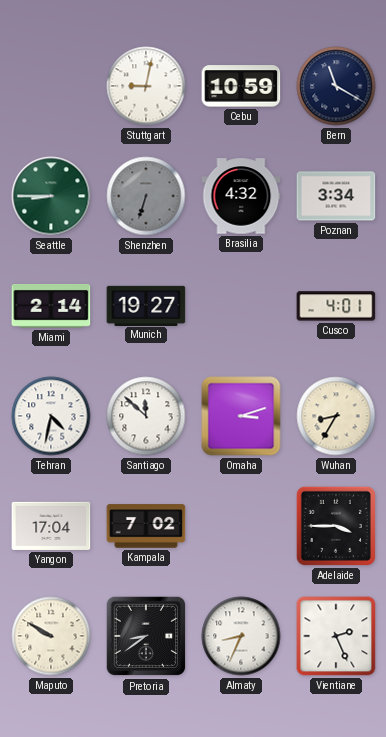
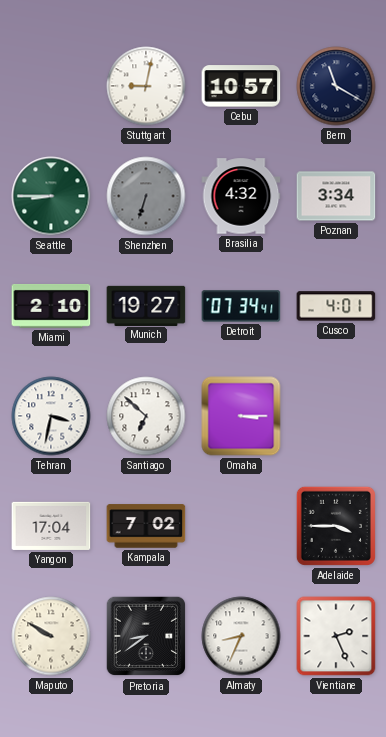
Cebu: 10:59 -> 10:57 (241, 86)
Miami: 2:14 -> 2:10 (51, 306)
Detroit: none -> 07:34 (241, 306)
Tehran: 4:32 -> 3:32 (51, 416)
Santiago: 11:52 -> 6:52 (146, 416)
Omaha: 3:12 -> 3:15 (241, 416)
Wuhan: 8:35 -> none (336, 416)
